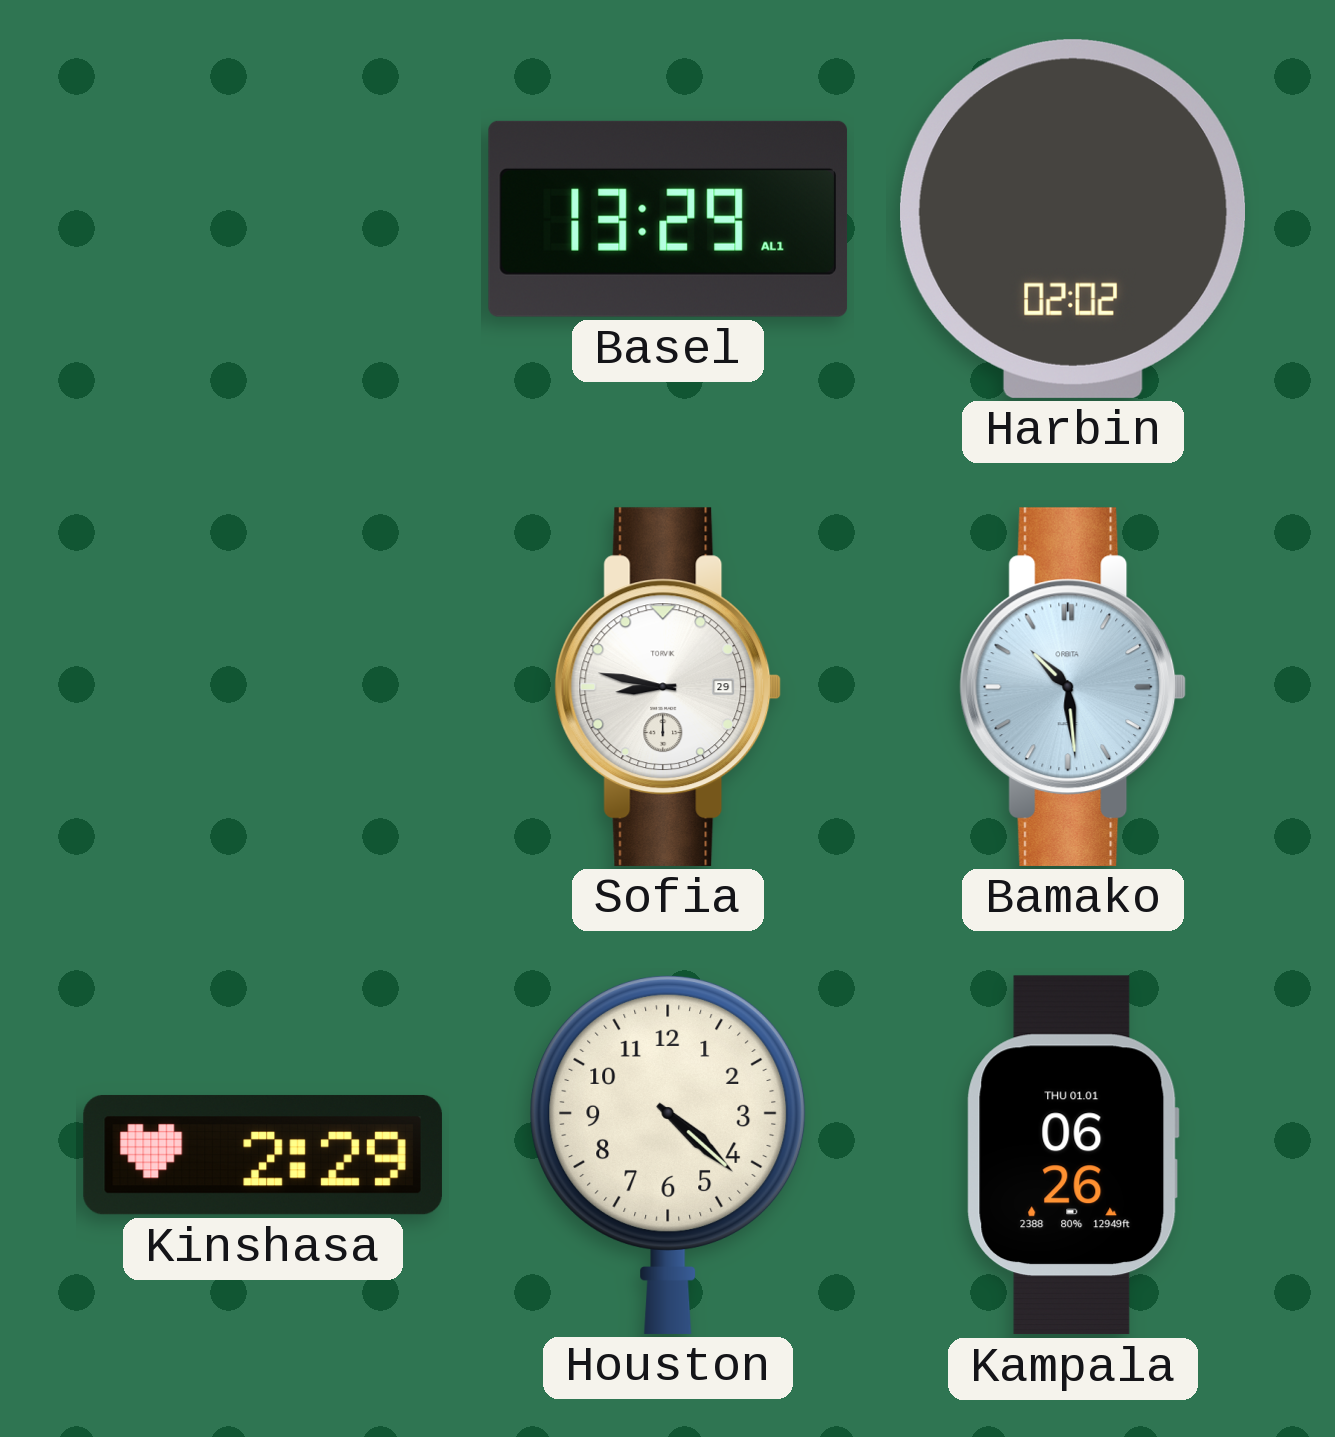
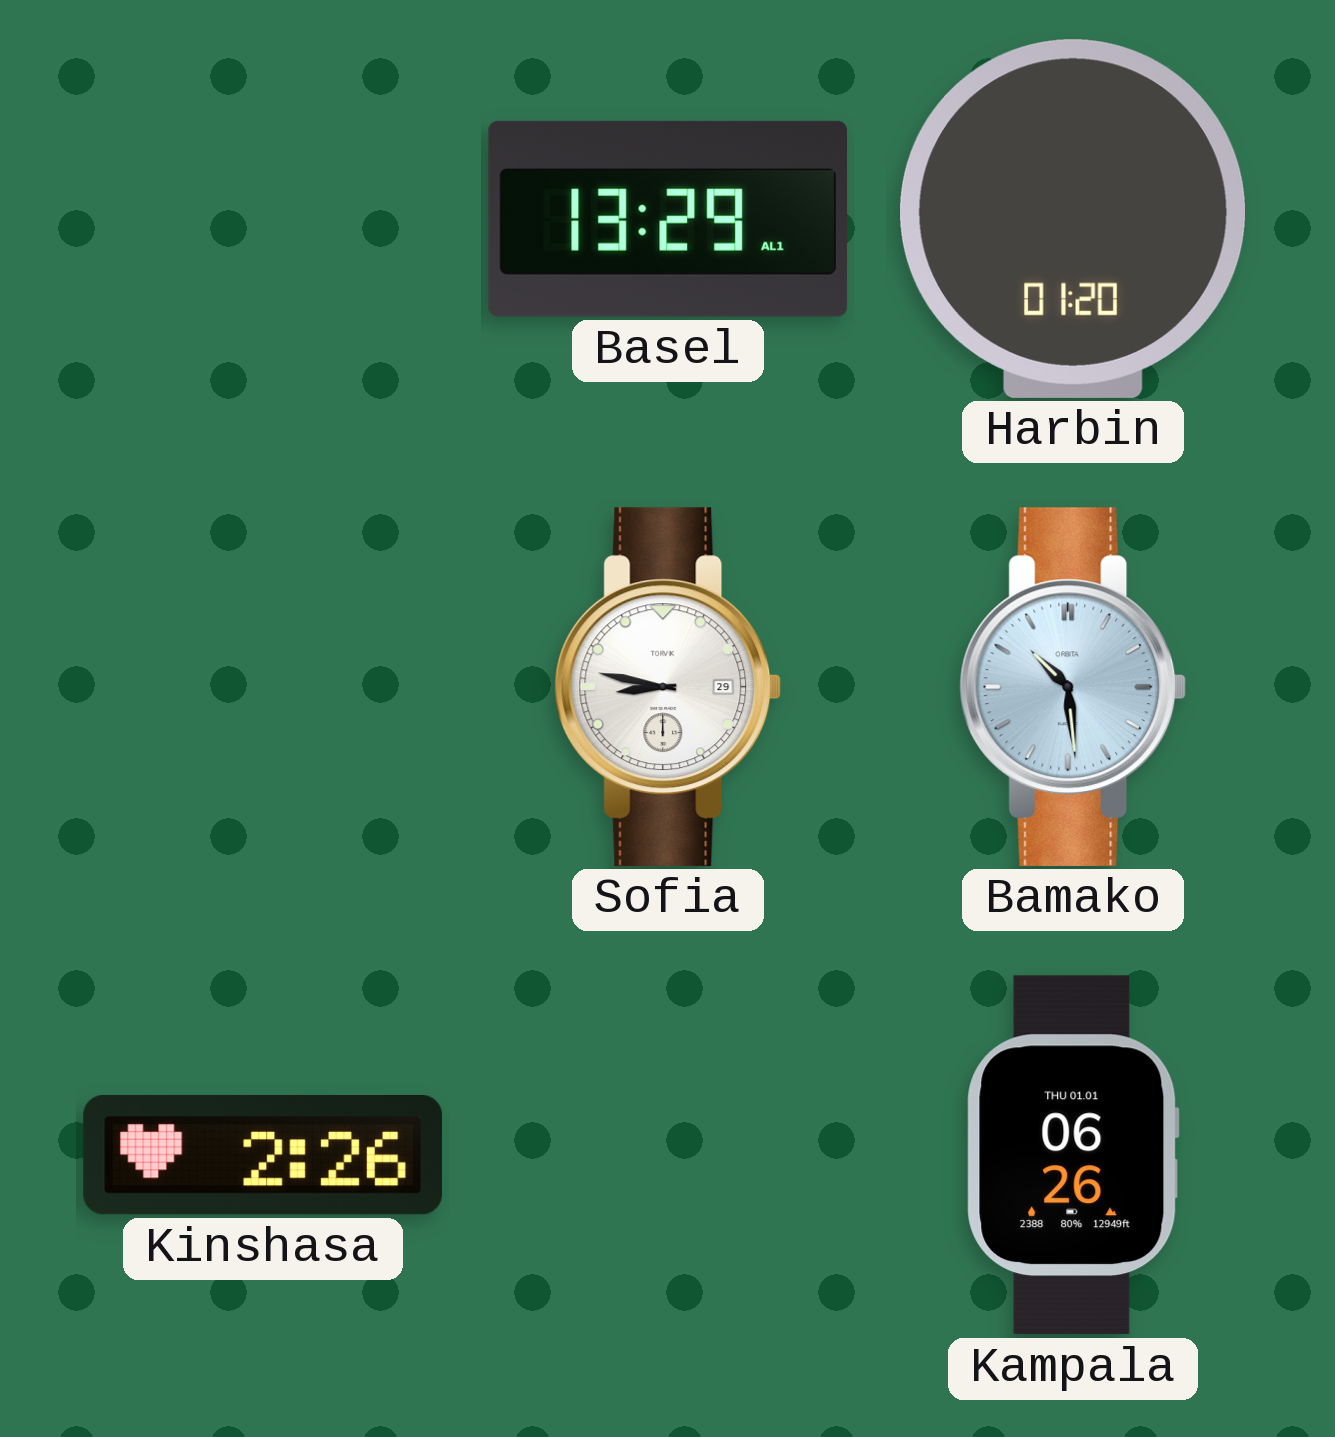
Harbin: 02:02 -> 01:20 (1072, 219)
Kinshasa: 2:29 -> 2:26 (263, 1155)
Houston: 4:22 -> none (668, 1154)
